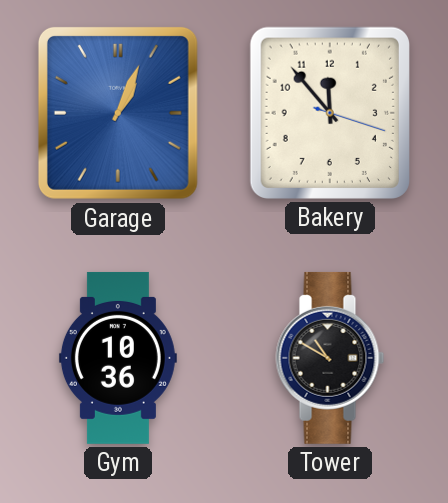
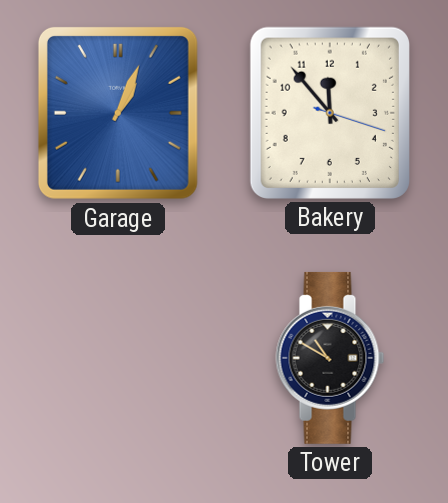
Gym: 10:36 -> none (118, 358)
